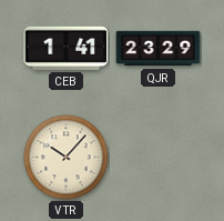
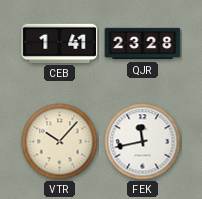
QJR: 23:29 -> 23:28 (143, 44)
FEK: none -> 11:43 (143, 142)
